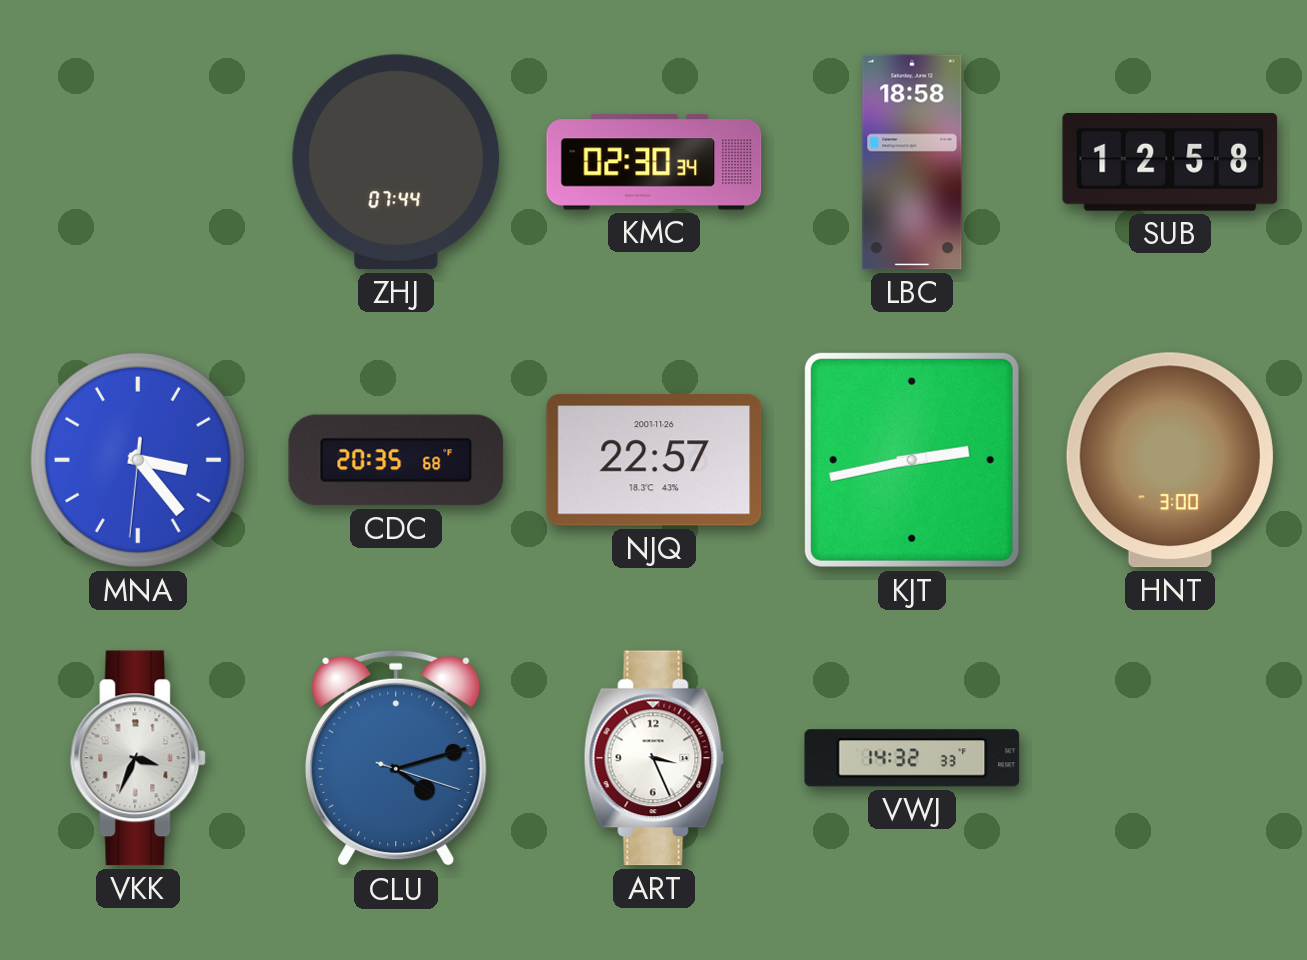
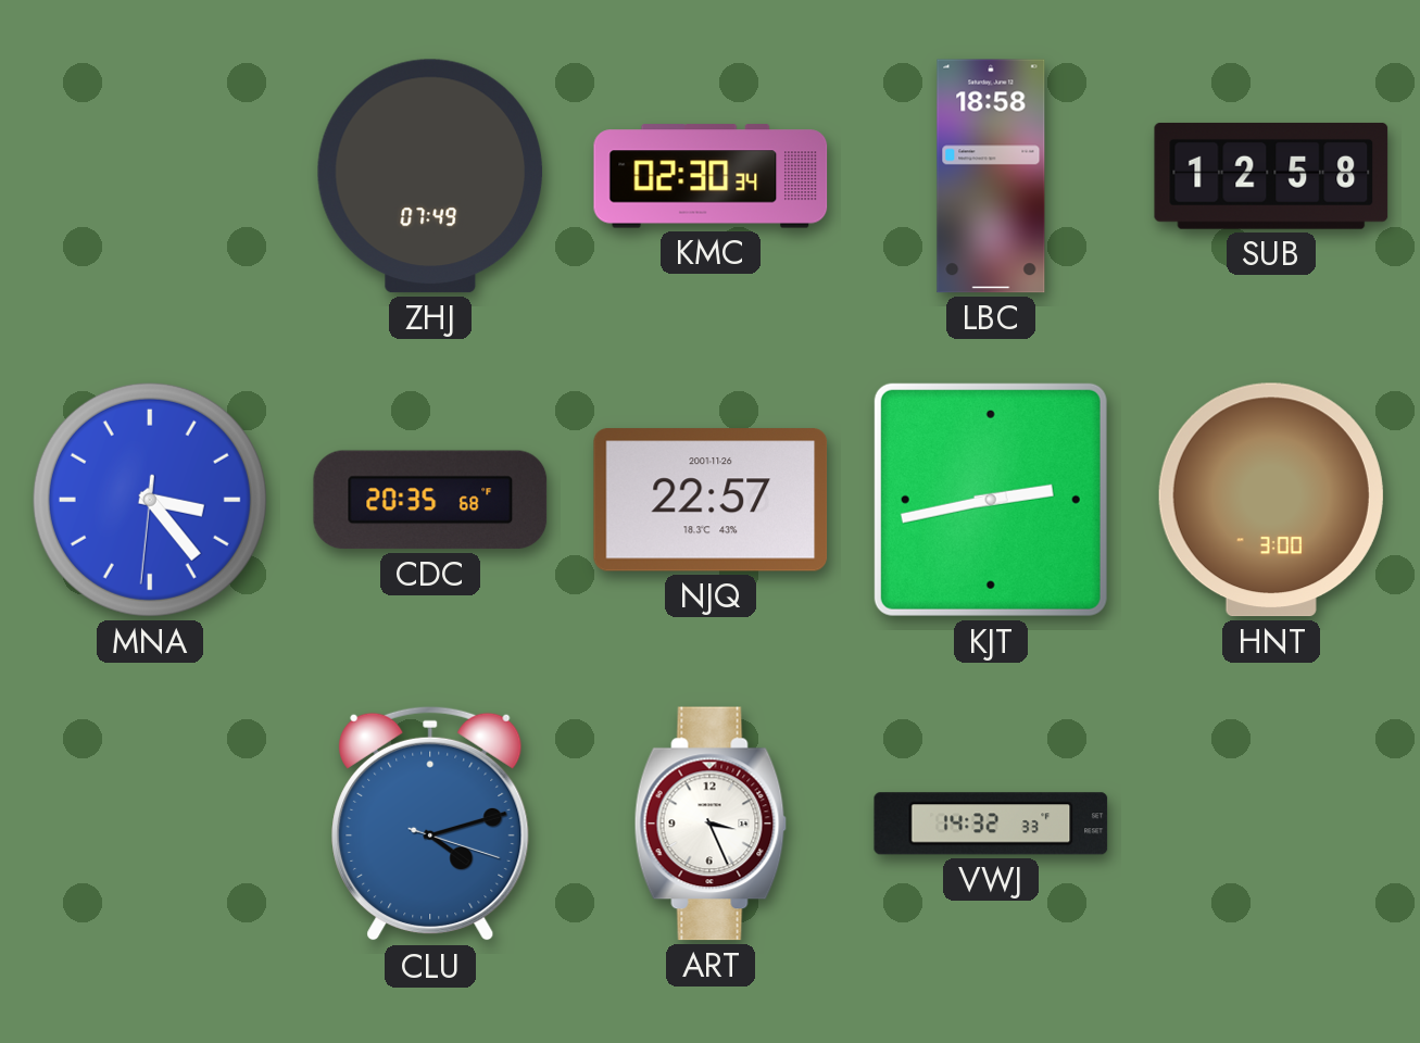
ZHJ: 07:44 -> 07:49 (430, 176)
VKK: 3:34 -> none (138, 758)
